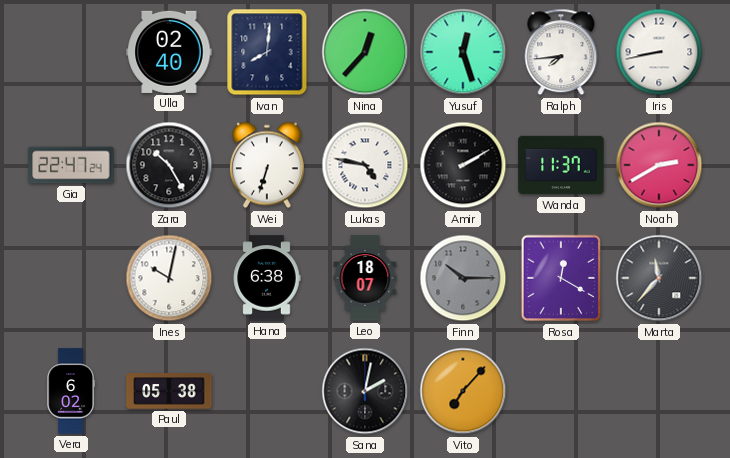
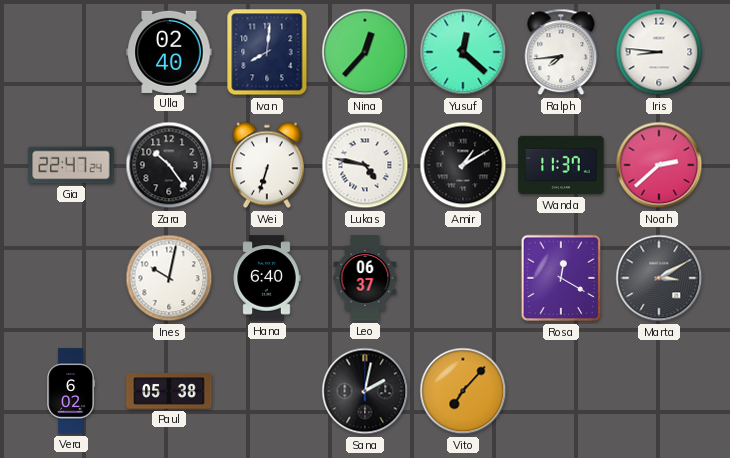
Yusuf: 12:27 -> 12:22 (463, 52)
Iris: 8:43 -> 8:46 (659, 52)
Zara: 10:25 -> 10:24 (169, 165)
Amir: 2:10 -> 1:10 (463, 165)
Noah: 2:40 -> 2:38 (659, 165)
Hana: 6:38 -> 6:40 (267, 278)
Leo: 18:07 -> 06:37 (365, 278)
Finn: 10:15 -> none (463, 278)
Marta: 11:37 -> 3:10 (659, 278)
